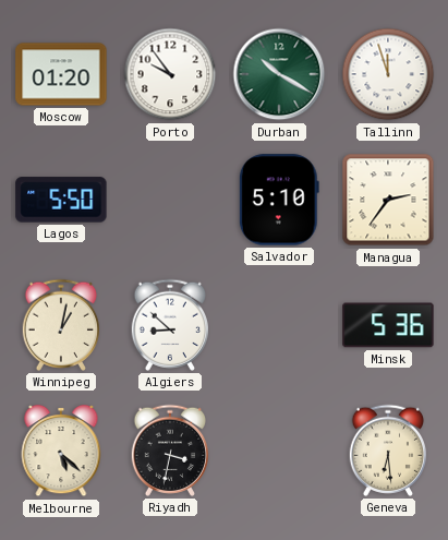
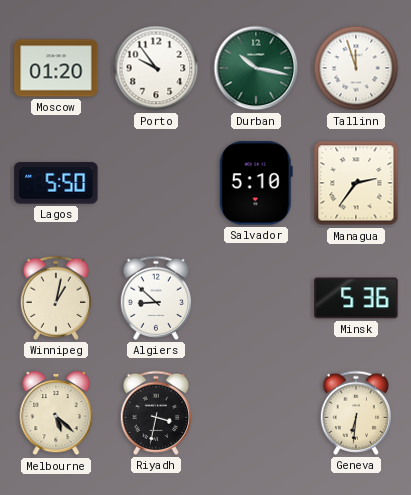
Durban: 10:20 -> 10:17 (256, 68)
Geneva: 6:29 -> 6:31 (355, 413)
